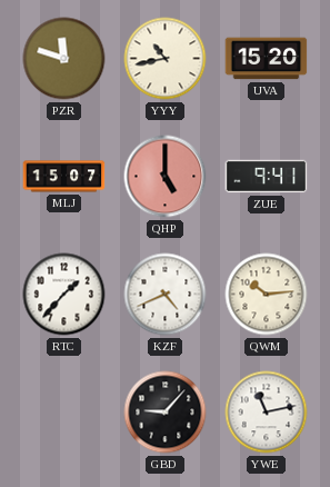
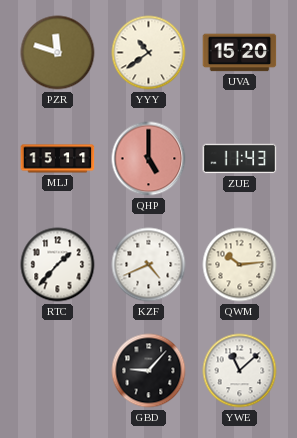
YYY: 10:43 -> 10:39 (149, 53)
MLJ: 15:07 -> 15:11 (58, 159)
ZUE: 9:41 -> 11:43 (240, 159)
YWE: 11:13 -> 11:08 (240, 371)
